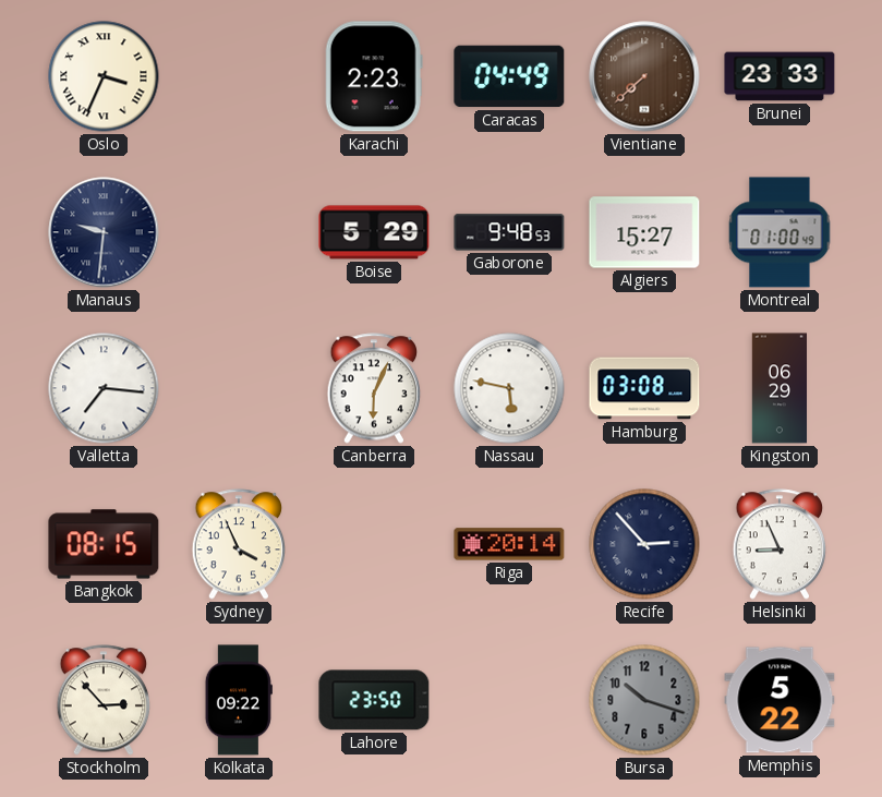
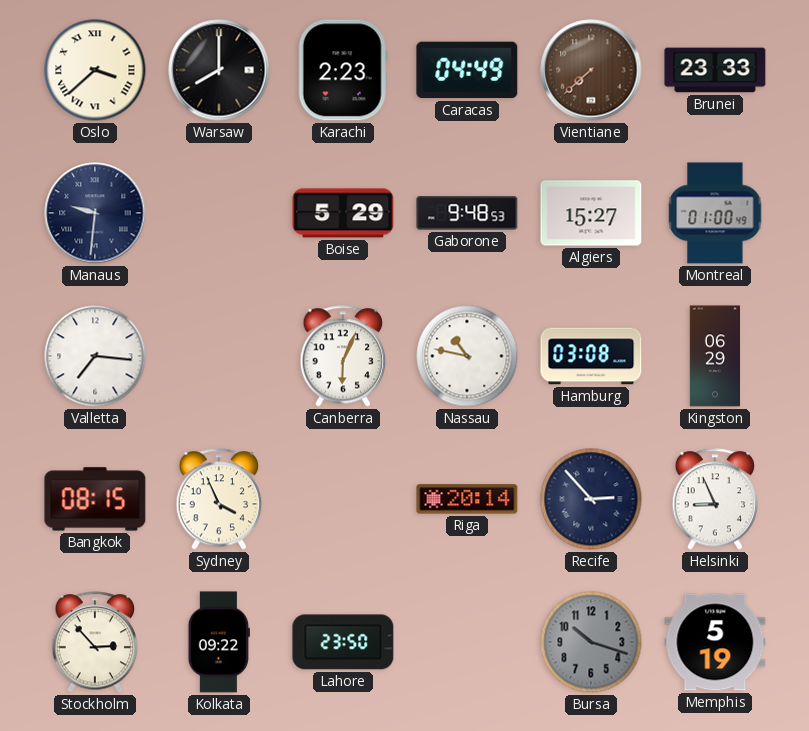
Oslo: 3:34 -> 3:38 (95, 70)
Warsaw: none -> 8:00 (219, 70)
Nassau: 5:47 -> 10:47 (467, 356)
Memphis: 5:22 -> 5:19 (715, 642)
